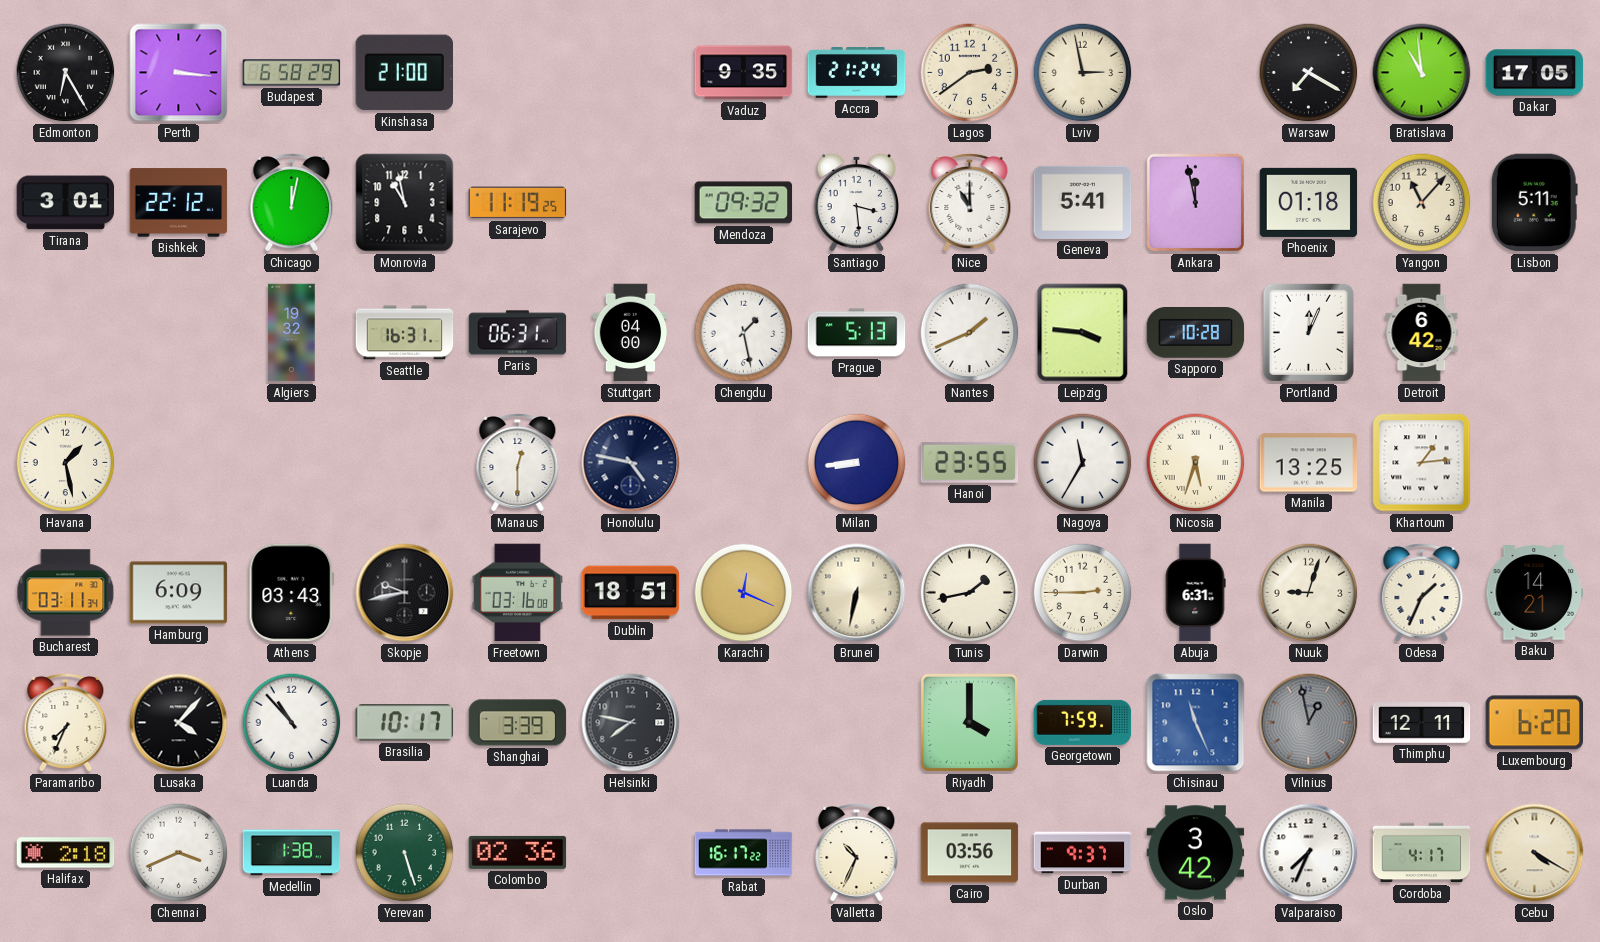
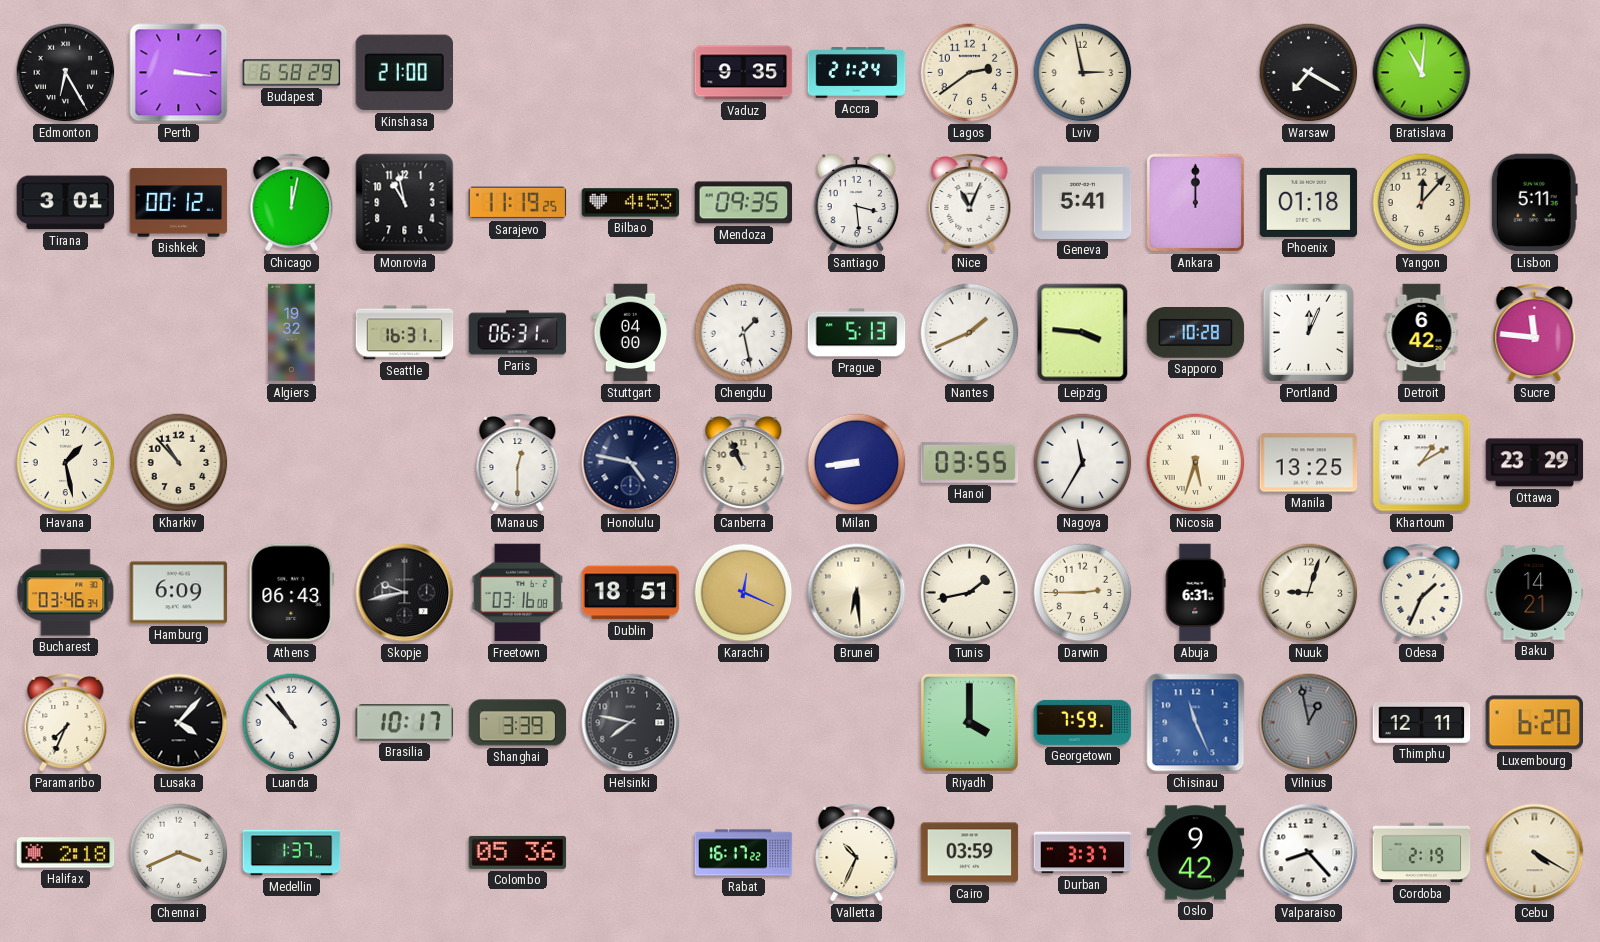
Bratislava: 10:59 -> 11:01 (1422, 73)
Dakar: 17:05 -> none (1535, 73)
Bishkek: 22:12 -> 00:12 (179, 203)
Bilbao: none -> 4:53 (631, 203)
Mendoza: 09:32 -> 09:35 (744, 203)
Nice: 11:00 -> 11:04 (970, 202)
Ankara: 11:58 -> 12:00 (1195, 202)
Yangon: 11:07 -> 12:07 (1422, 203)
Sucre: none -> 11:46 (1535, 332)
Kharkiv: none -> 10:53 (179, 463)
Canberra: none -> 10:56 (744, 462)
Hanoi: 23:55 -> 03:55 (970, 462)
Khartoum: 1:14 -> 1:10 (1422, 463)
Ottawa: none -> 23:29 (1535, 463)
Bucharest: 03:11 -> 03:46 (66, 593)
Athens: 03:43 -> 06:43 (292, 593)
Brunei: 6:32 -> 6:29 (857, 593)
Medellin: 1:38 -> 1:37 (292, 853)
Yerevan: 5:27 -> none (405, 853)
Colombo: 02:36 -> 05:36 (518, 852)
Cairo: 03:56 -> 03:59 (970, 853)
Durban: 9:37 -> 3:37 (1083, 853)
Oslo: 3:42 -> 9:42 (1196, 853)
Valparaiso: 7:34 -> 8:23 (1309, 853)
Cordoba: 4:17 -> 2:19 (1422, 853)
